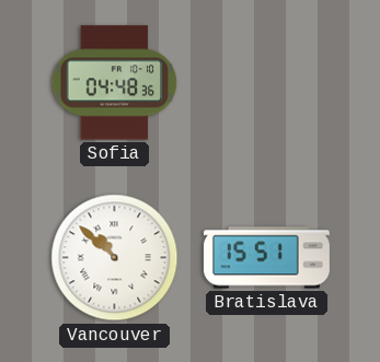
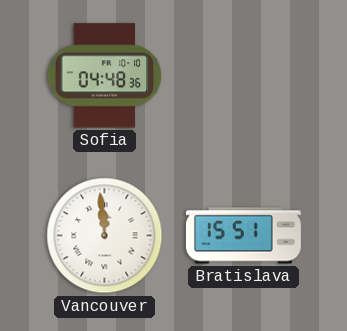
Vancouver: 10:52 -> 11:59 (105, 236)
